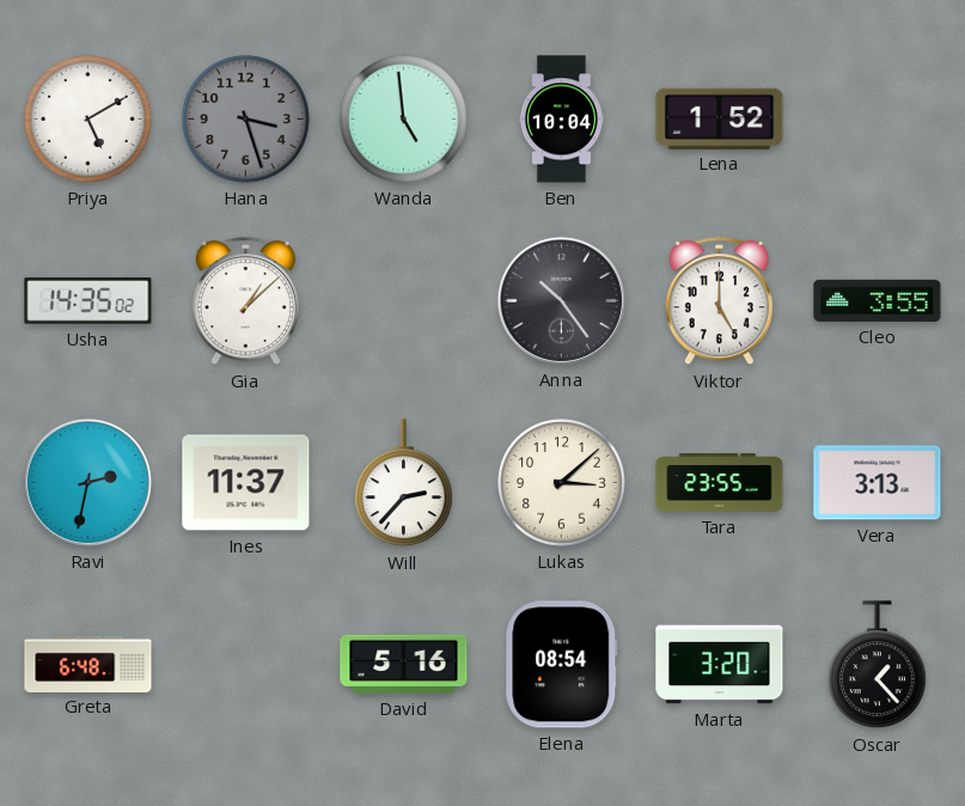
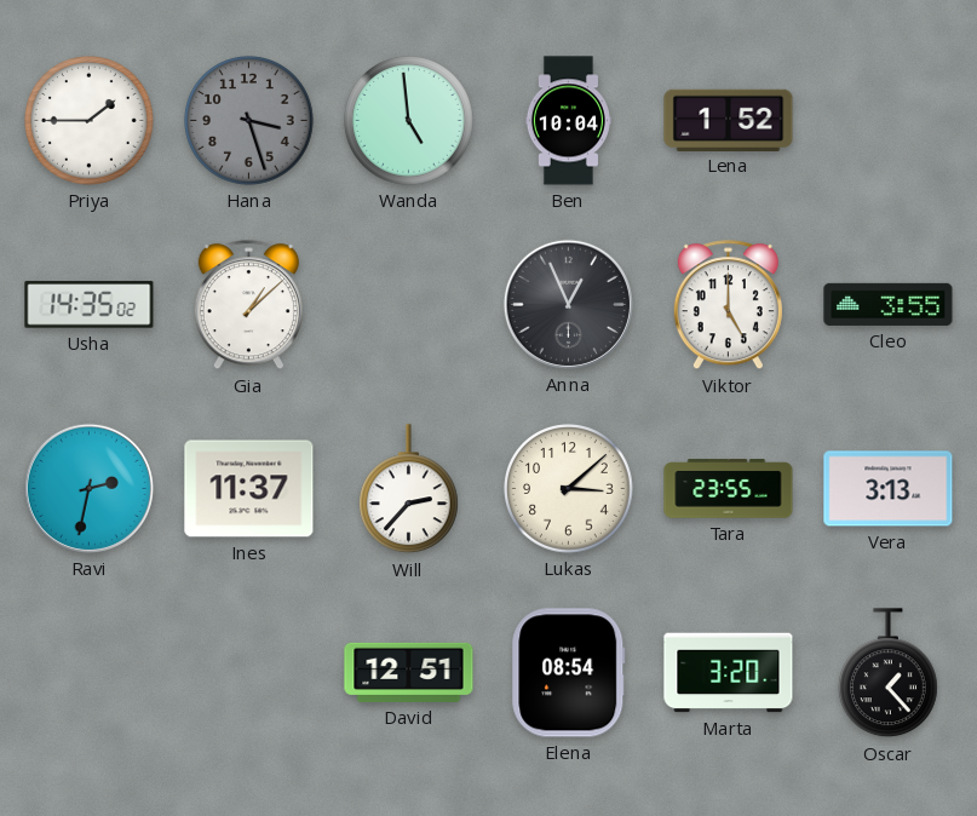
Priya: 5:10 -> 1:45 (90, 121)
Anna: 10:24 -> 12:56 (568, 304)
Greta: 6:48 -> none (88, 664)
David: 5:16 -> 12:51 (409, 672)
